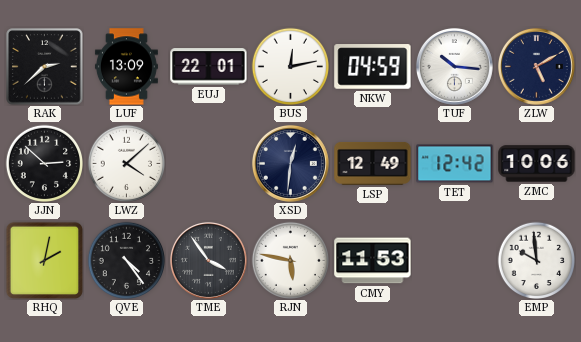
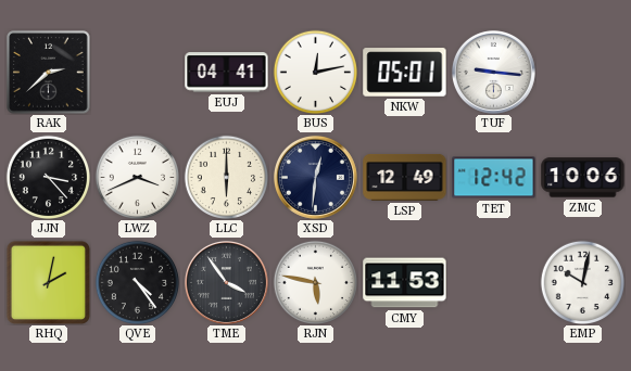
LUF: 13:09 -> none (126, 67)
EUJ: 22:01 -> 04:41 (227, 73)
NKW: 04:59 -> 05:01 (405, 73)
TUF: 10:16 -> 9:16 (493, 72)
ZLW: 5:10 -> none (536, 66)
JJN: 2:52 -> 3:23 (48, 177)
LWZ: 4:08 -> 3:41 (137, 177)
LLC: none -> 6:00 (226, 177)
EMP: 9:59 -> 10:02 (582, 282)
